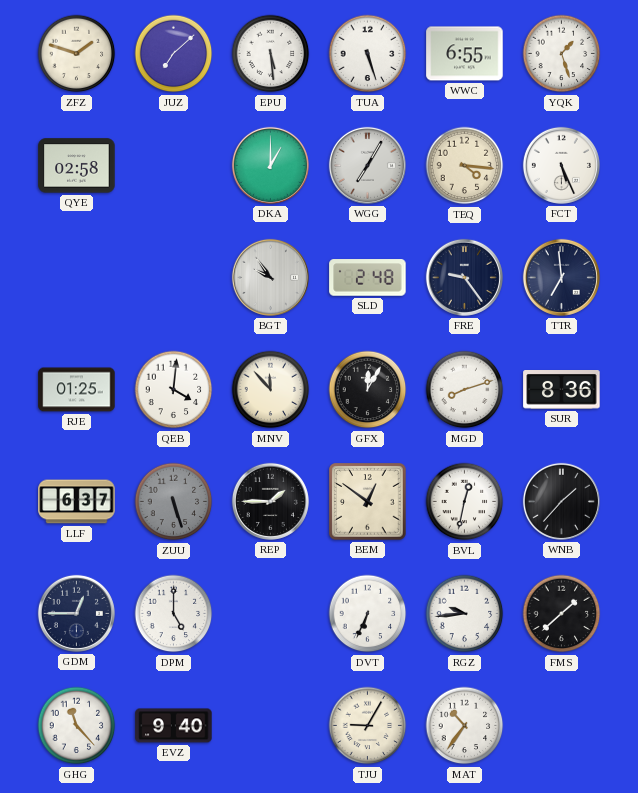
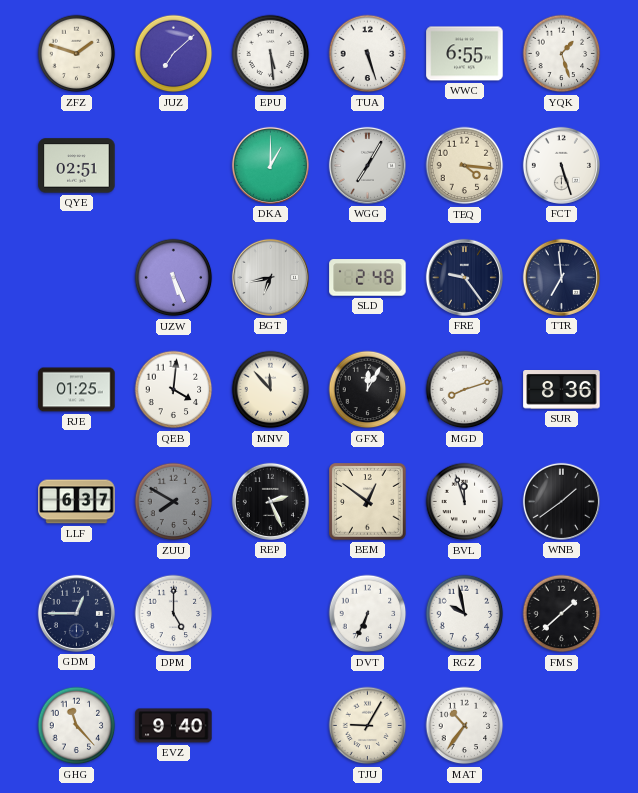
QYE: 02:58 -> 02:51 (77, 166)
FCT: 5:26 -> 5:27 (561, 165)
UZW: none -> 5:26 (174, 278)
BGT: 9:54 -> 6:43 (270, 277)
ZUU: 5:27 -> 7:50 (174, 502)
REP: 1:45 -> 2:26 (270, 501)
BVL: 12:32 -> 11:57 (465, 502)
WNB: 1:37 -> 1:39 (561, 501)
RGZ: 9:44 -> 9:58 (465, 614)
